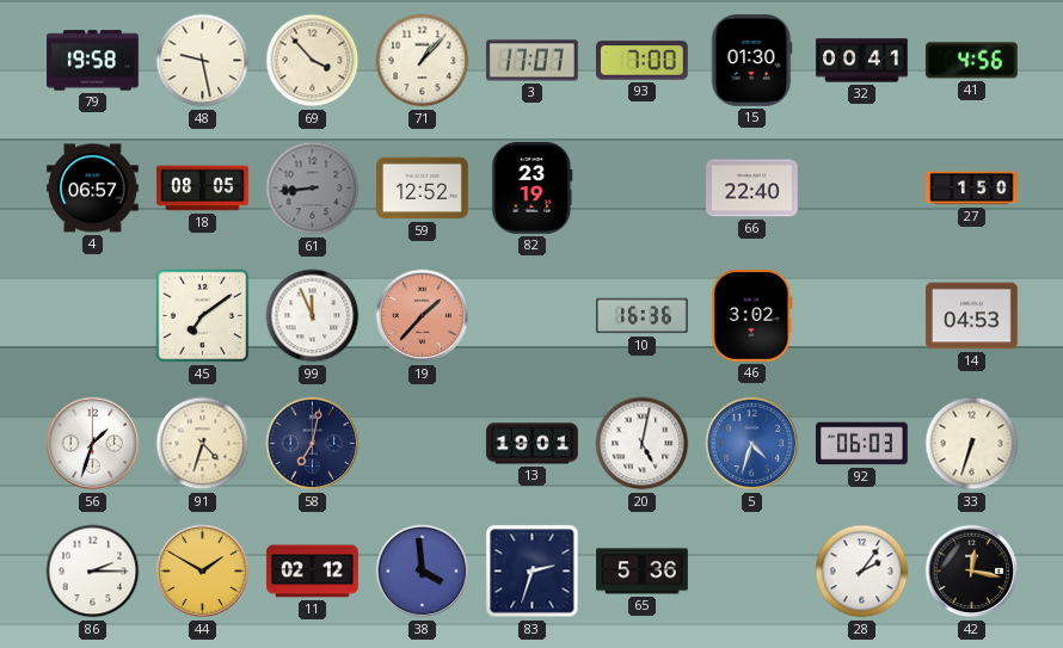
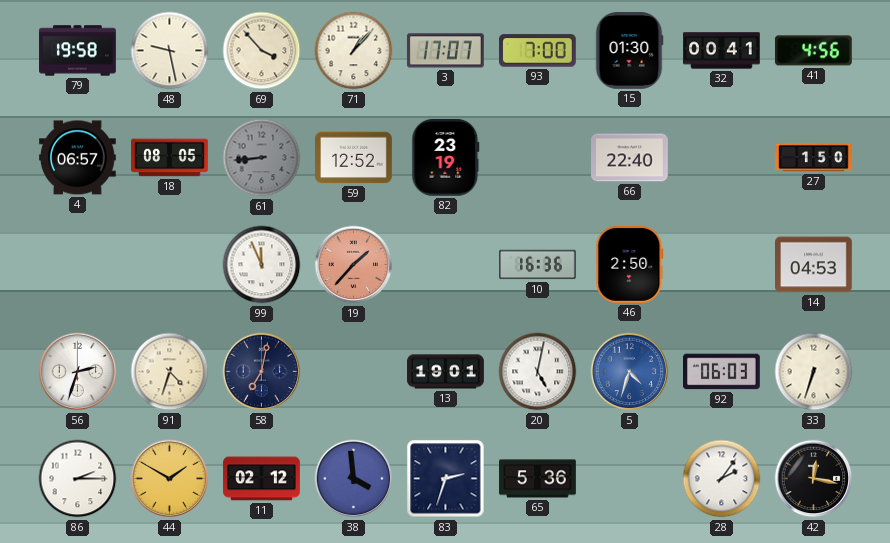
45: 7:09 -> none (203, 316)
46: 3:02 -> 2:50 (630, 265)
56: 1:33 -> 2:33 (78, 372)
